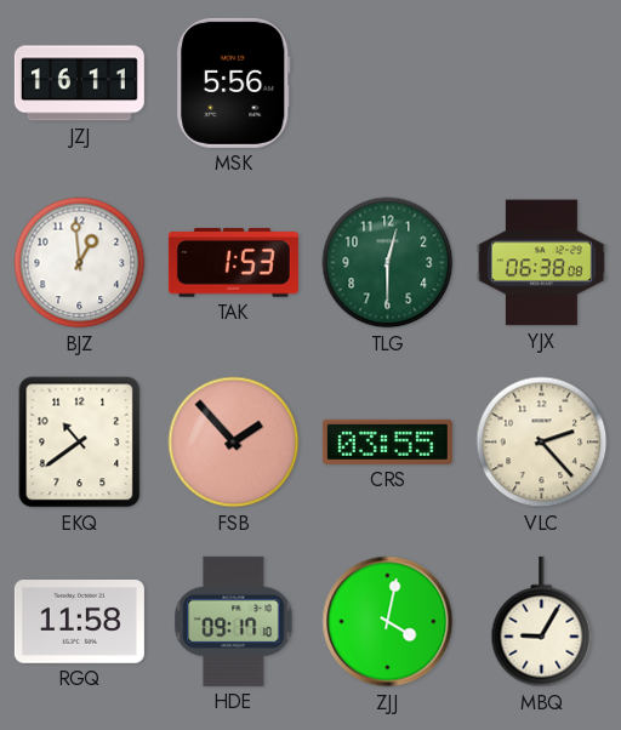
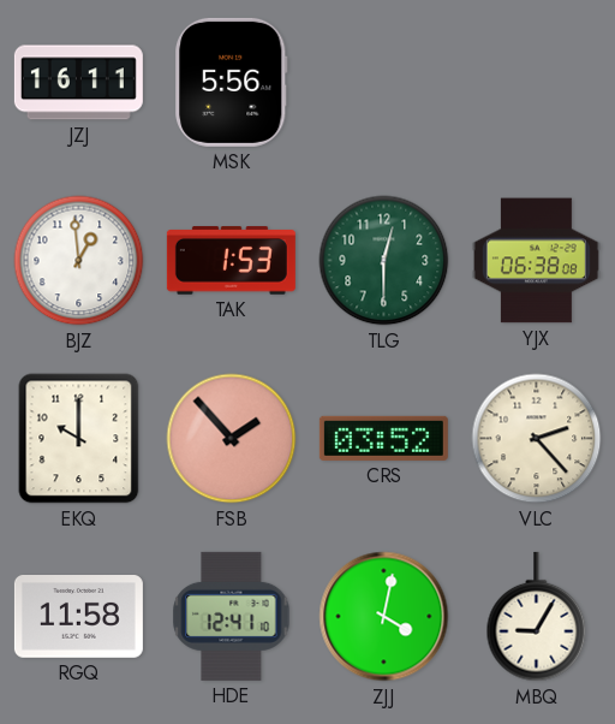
EKQ: 10:39 -> 10:00 (79, 439)
CRS: 03:55 -> 03:52 (383, 438)
HDE: 09:17 -> 12:41 (232, 616)
